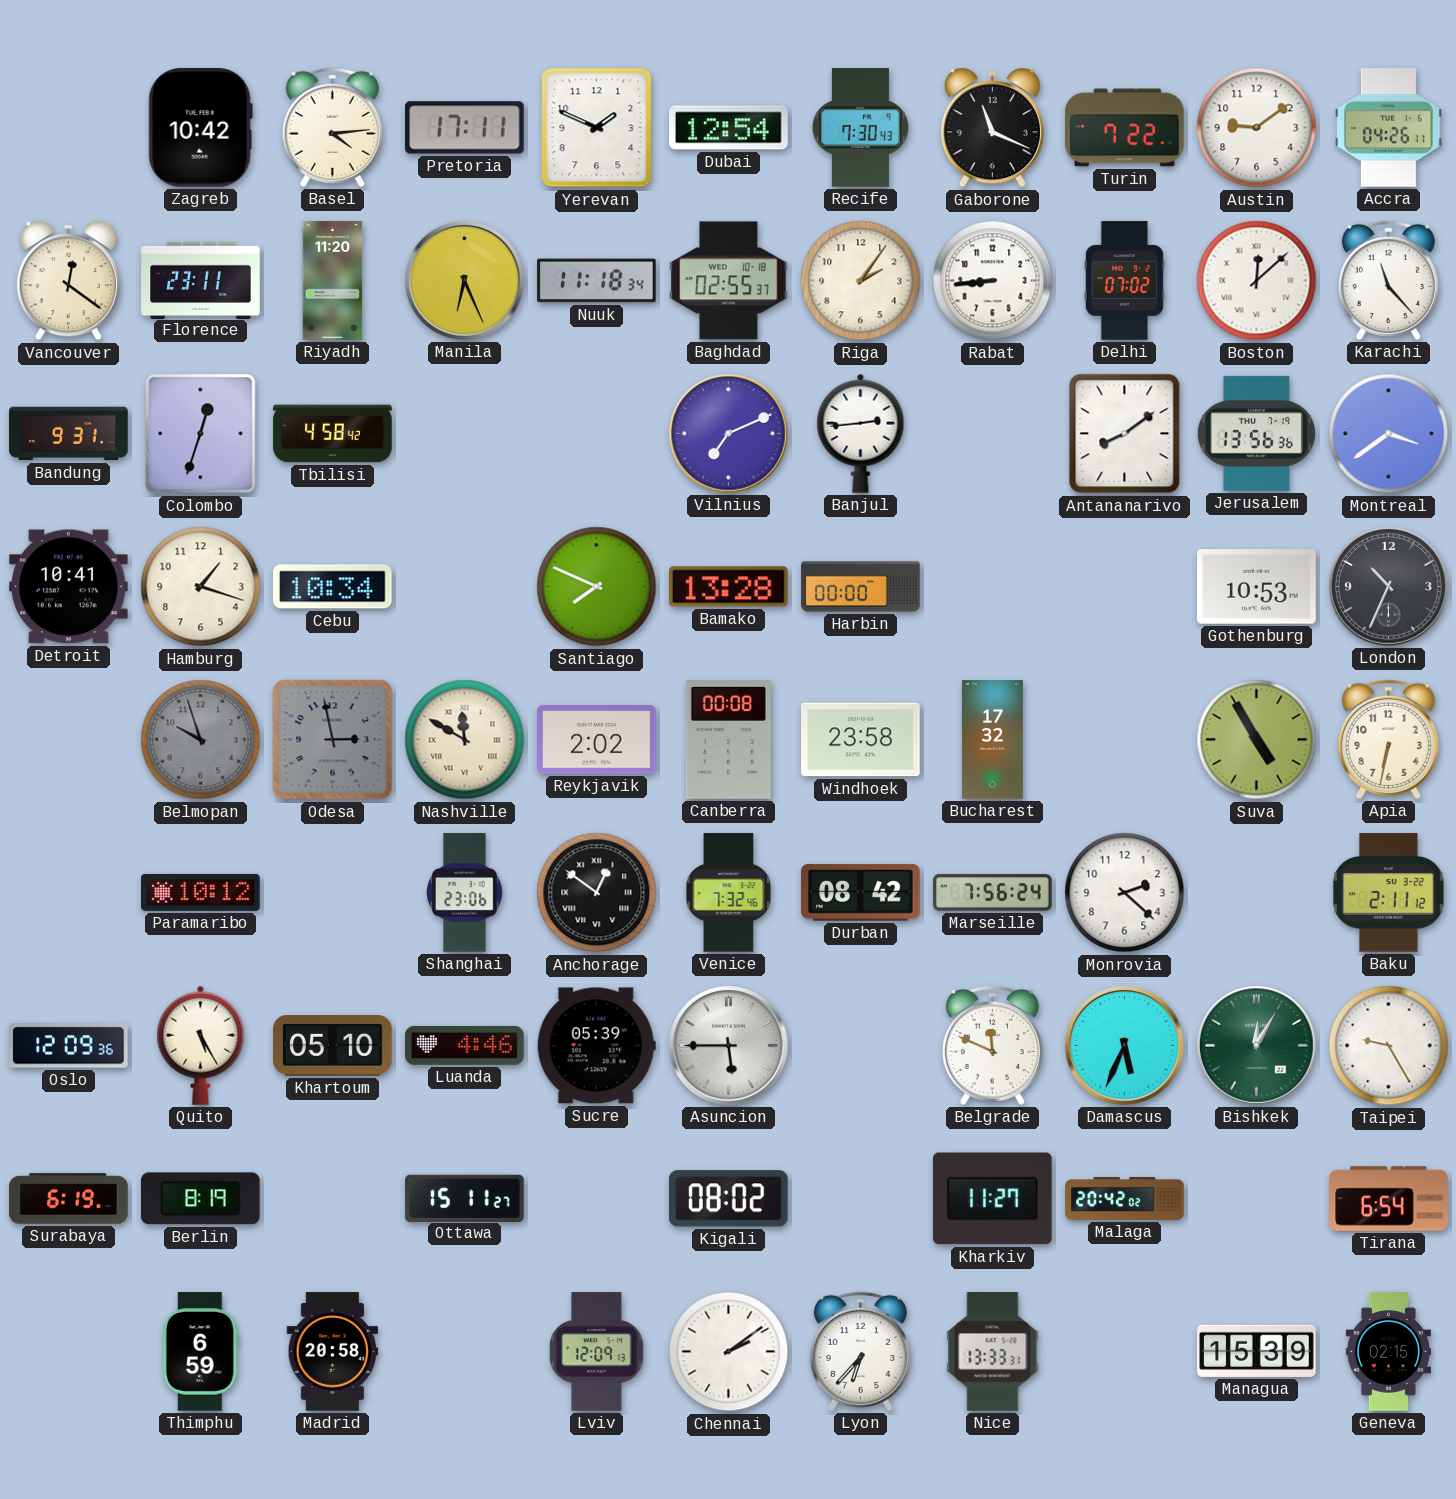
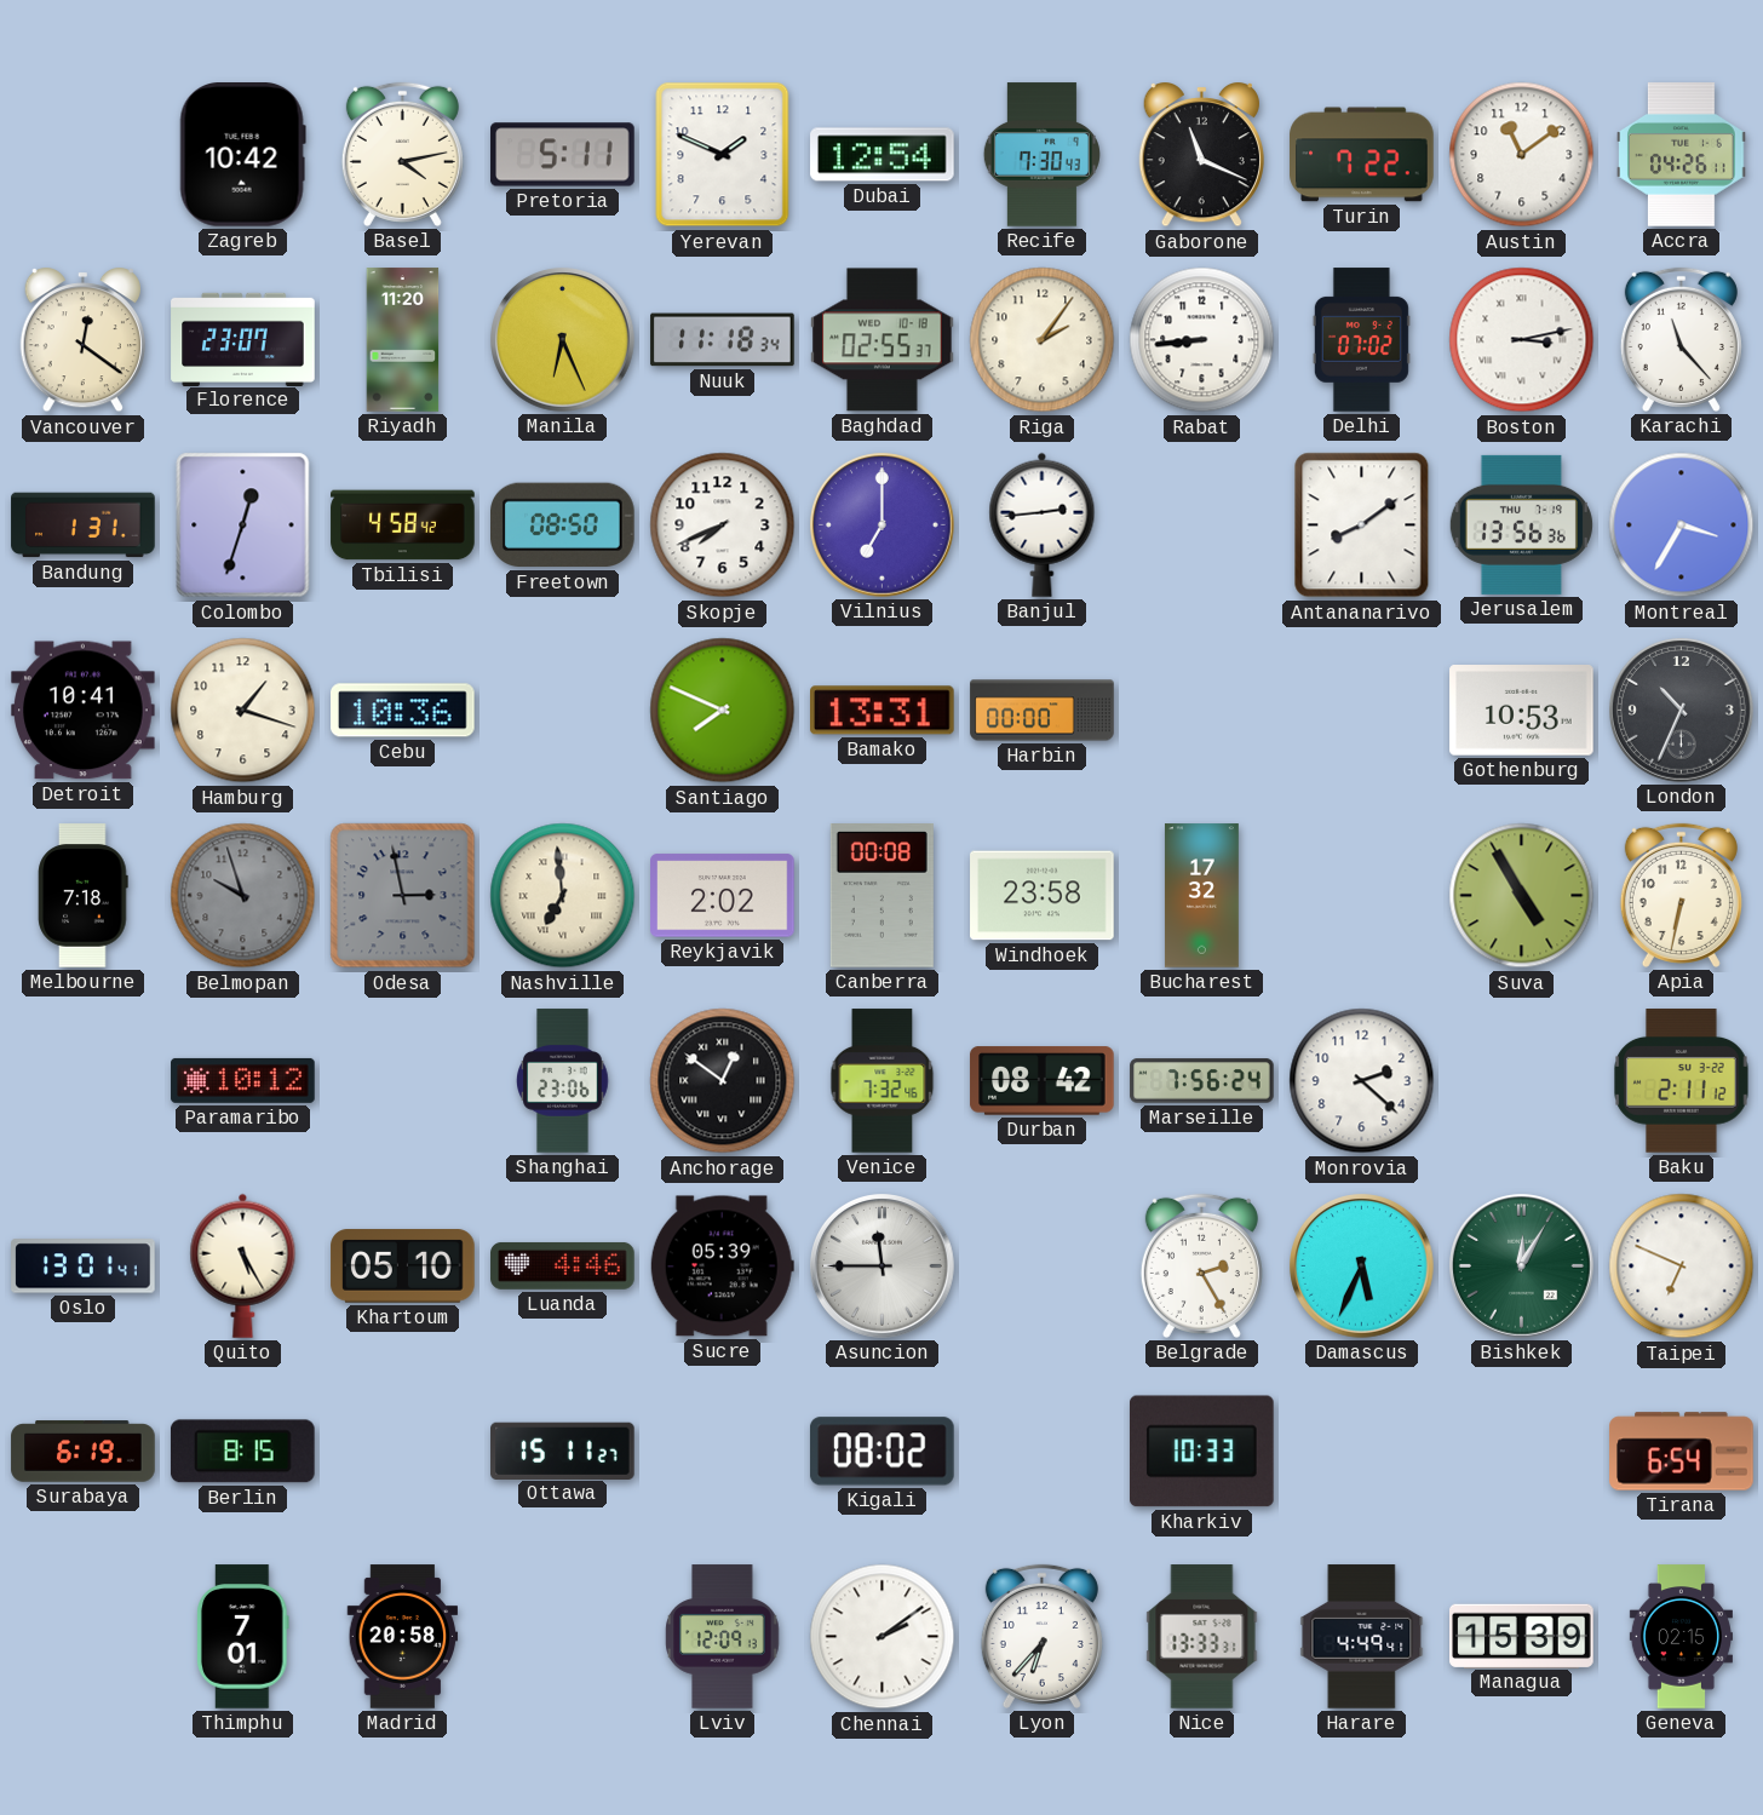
Basel: 4:14 -> 4:13 (402, 154)
Pretoria: 17:11 -> 5:11 (563, 155)
Austin: 9:09 -> 11:09 (1522, 155)
Florence: 23:11 -> 23:07 (243, 339)
Boston: 12:08 -> 3:13 (1522, 340)
Bandung: 9:31 -> 1:31 (84, 525)
Freetown: none -> 08:50 (563, 525)
Skopje: none -> 7:41 (723, 525)
Vilnius: 7:11 -> 7:00 (883, 525)
Montreal: 3:39 -> 3:35 (1682, 525)
Cebu: 10:34 -> 10:36 (403, 711)
Bamako: 13:28 -> 13:31 (883, 711)
Melbourne: none -> 7:18 (84, 896)
Nashville: 11:50 -> 6:59 (563, 896)
Oslo: 12:09 -> 13:01 (84, 1267)
Asuncion: 5:45 -> 11:45 (883, 1267)
Belgrade: 11:49 -> 2:25 (1201, 1265)
Taipei: 9:25 -> 6:49 (1682, 1267)
Berlin: 8:19 -> 8:15 (242, 1452)
Kharkiv: 11:27 -> 10:33 (1202, 1452)
Malaga: 20:42 -> none (1125, 1199)
Thimphu: 6:59 -> 7:01 (243, 1637)
Harare: none -> 4:49 (1362, 1637)
